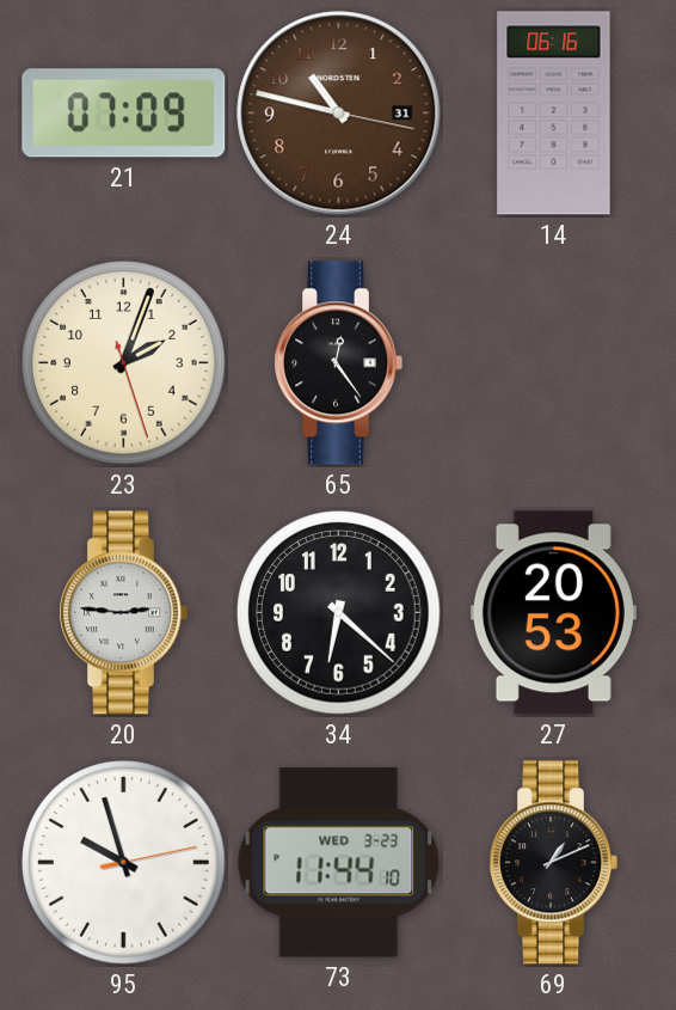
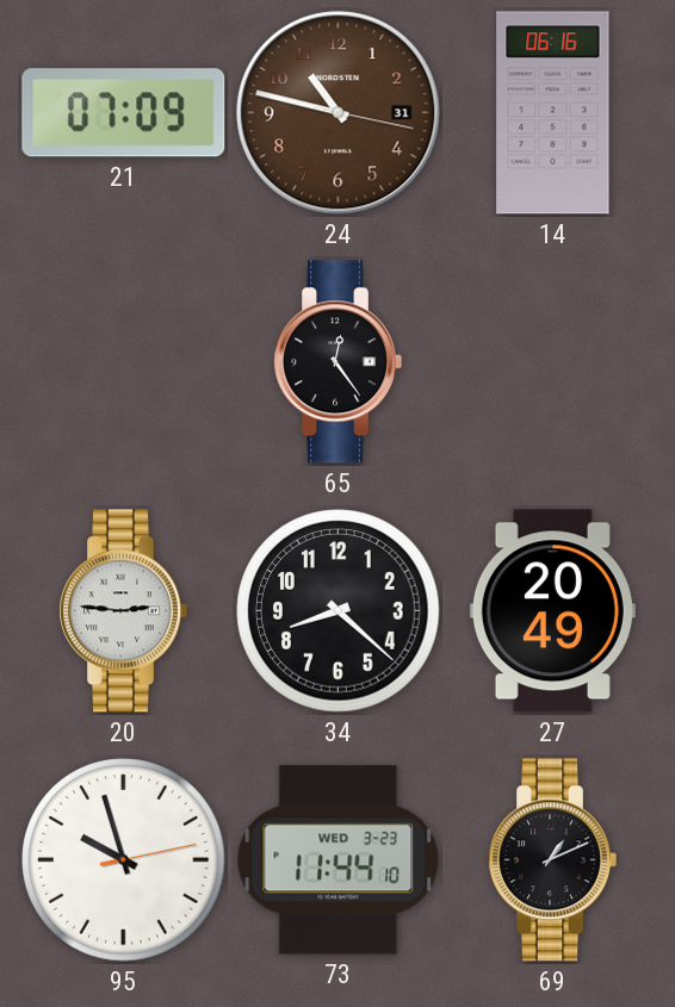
23: 2:03 -> none (124, 363)
34: 6:22 -> 8:22 (339, 611)
27: 20:53 -> 20:49 (552, 611)
